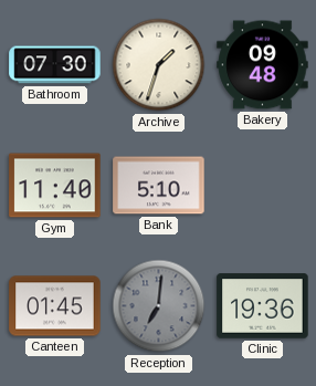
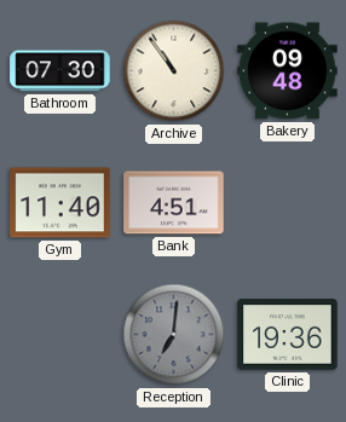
Archive: 1:33 -> 10:54 (174, 71)
Bank: 5:10 -> 4:51 (174, 203)
Canteen: 01:45 -> none (55, 306)
